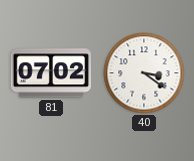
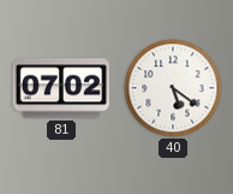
40: 3:21 -> 5:21 (173, 88)
